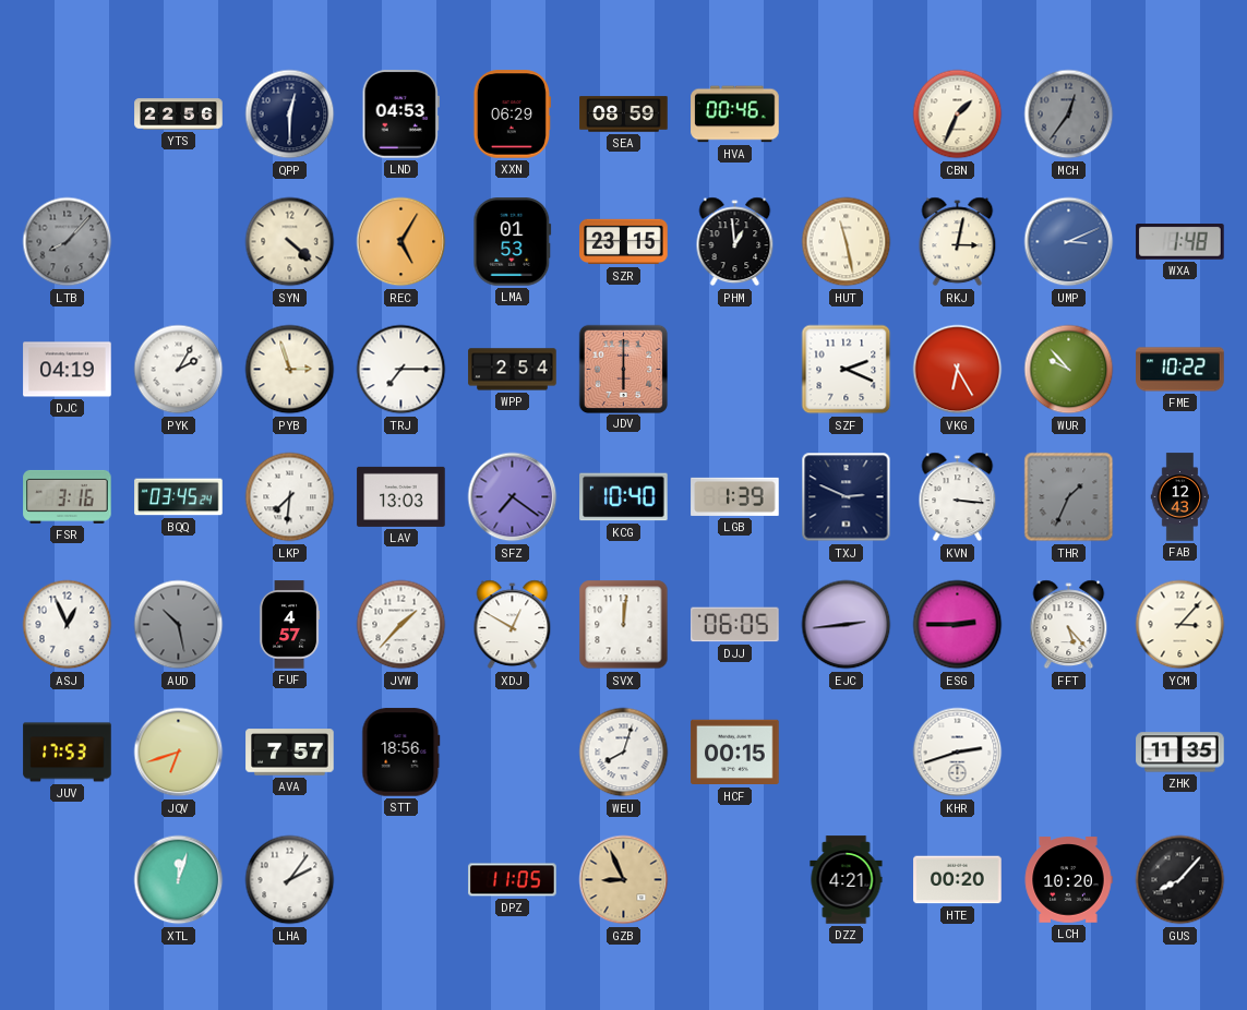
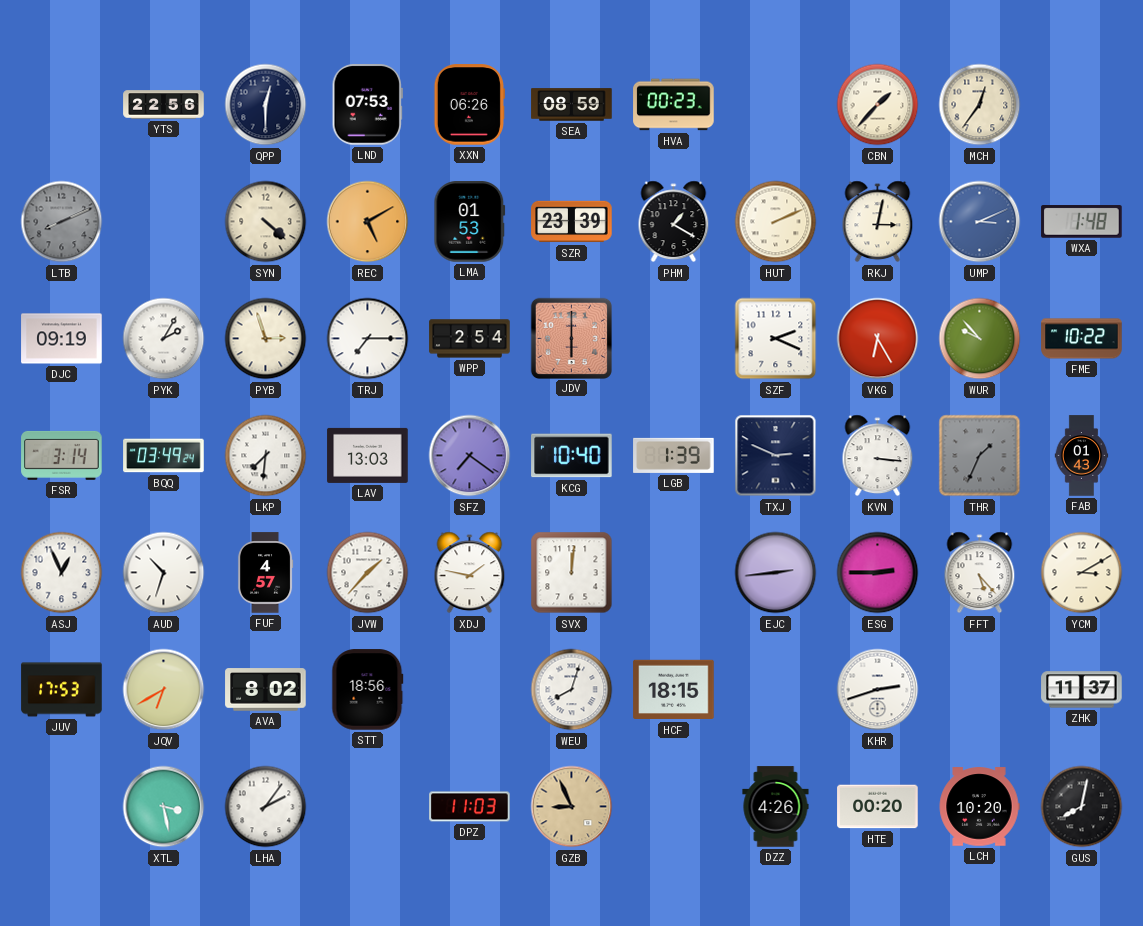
LND: 04:53 -> 07:53 (367, 105)
XXN: 06:29 -> 06:26 (469, 105)
HVA: 00:46 -> 00:23 (674, 105)
CBN: 1:34 -> 1:37 (878, 105)
MCH dial: grey -> cream (980, 105)
LTB: 8:07 -> 8:11 (62, 222)
REC: 5:05 -> 5:10 (368, 222)
SZR: 23:15 -> 23:39 (572, 222)
PHM: 12:59 -> 1:20 (674, 222)
HUT: 11:28 -> 2:11 (776, 222)
DJC: 04:19 -> 09:19 (62, 339)
FSR: 3:16 -> 3:14 (62, 455)
BQQ: 03:45 -> 03:49 (164, 456)
FAB: 12:43 -> 01:43 (1082, 456)
AUD: 10:28 -> 10:33 (164, 573)
AUD dial: grey -> white (164, 573)
XDJ: 12:50 -> 1:47 (470, 573)
DJJ: 06:05 -> none (735, 625)
YCM: 3:07 -> 3:10 (1082, 573)
JQV: 6:42 -> 6:40 (164, 690)
AVA: 7:57 -> 8:02 (266, 690)
HCF: 00:15 -> 18:15 (674, 690)
ZHK: 11:35 -> 11:37 (1082, 690)
XTL: 12:03 -> 3:28 (164, 807)
DPZ: 11:05 -> 11:03 (470, 807)
DZZ: 4:21 -> 4:26 (776, 807)
GUS: 8:07 -> 8:02 (1082, 807)
